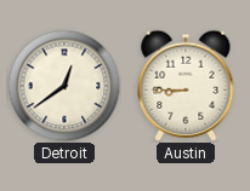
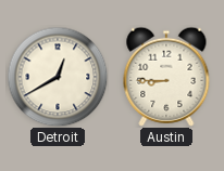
Detroit: 12:39 -> 12:40 (58, 77)
